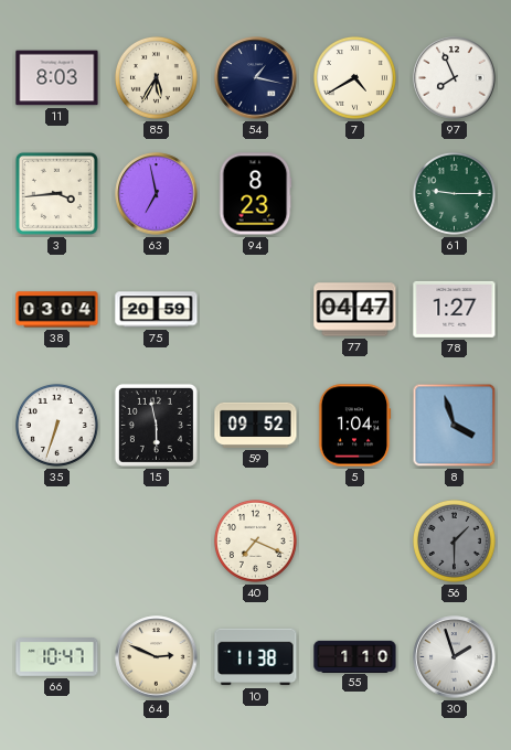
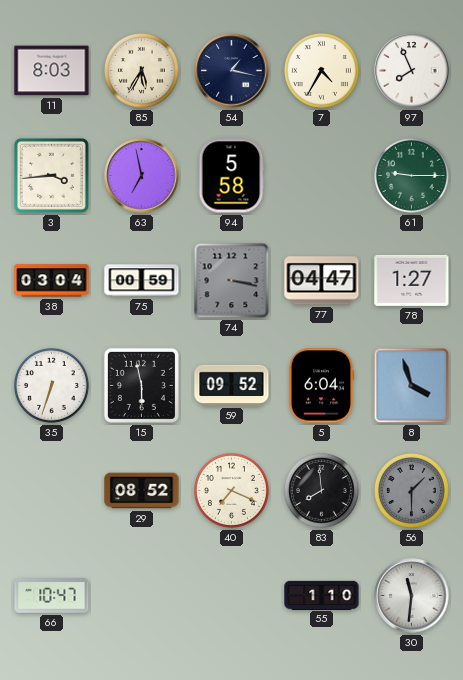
7: 4:40 -> 4:35 (321, 70)
94: 8:23 -> 5:58 (231, 176)
75: 20:59 -> 00:59 (142, 281)
74: none -> 3:17 (232, 281)
5: 1:04 -> 6:04 (321, 386)
29: none -> 08:52 (142, 491)
83: none -> 7:59 (321, 490)
64: 2:49 -> none (157, 657)
10: 11:38 -> none (256, 657)
30: 1:57 -> 11:31 (412, 596)
